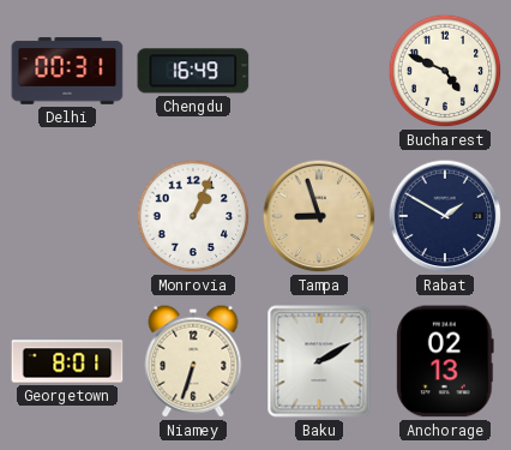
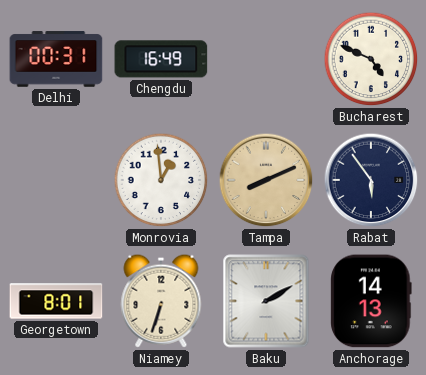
Monrovia: 1:04 -> 12:59 (161, 180)
Tampa: 8:57 -> 8:11 (266, 180)
Rabat: 1:50 -> 5:54 (371, 180)
Anchorage: 02:13 -> 14:13 (371, 301)
